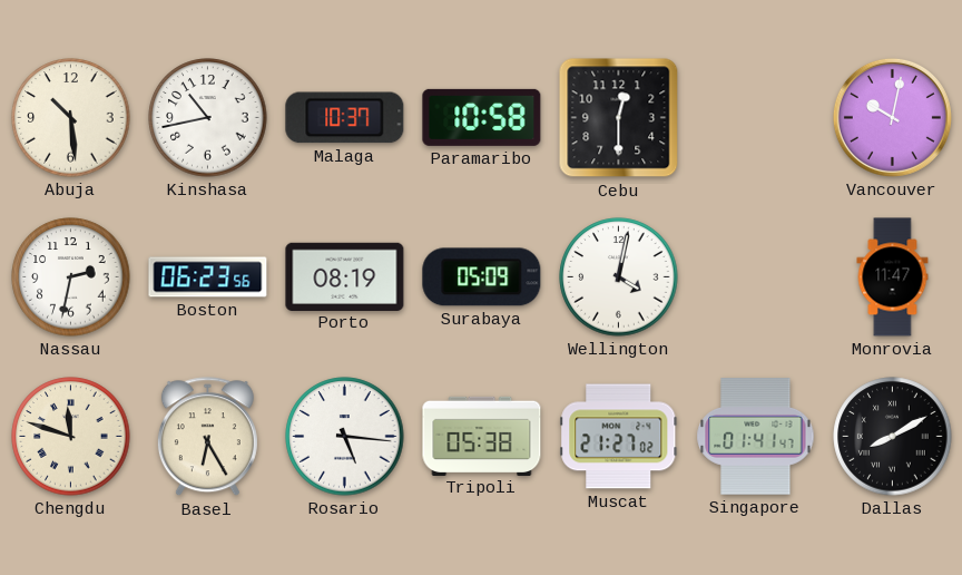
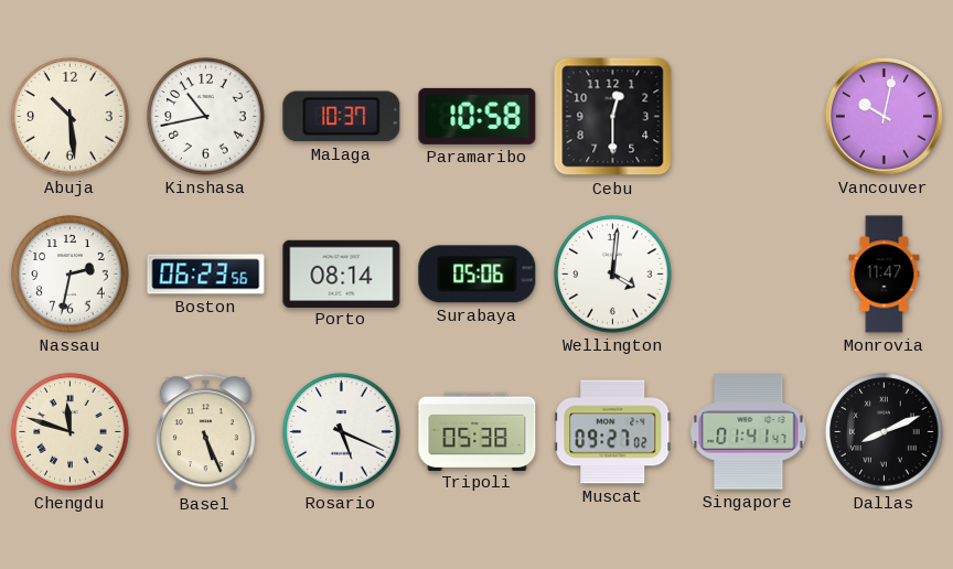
Porto: 08:19 -> 08:14 (342, 273)
Surabaya: 05:09 -> 05:06 (478, 275)
Wellington: 4:02 -> 4:01 (613, 275)
Basel: 6:25 -> 5:26 (205, 432)
Rosario: 5:16 -> 5:19 (342, 432)
Muscat: 21:27 -> 09:27 (613, 432)
Dallas: 8:10 -> 8:11 (885, 432)
